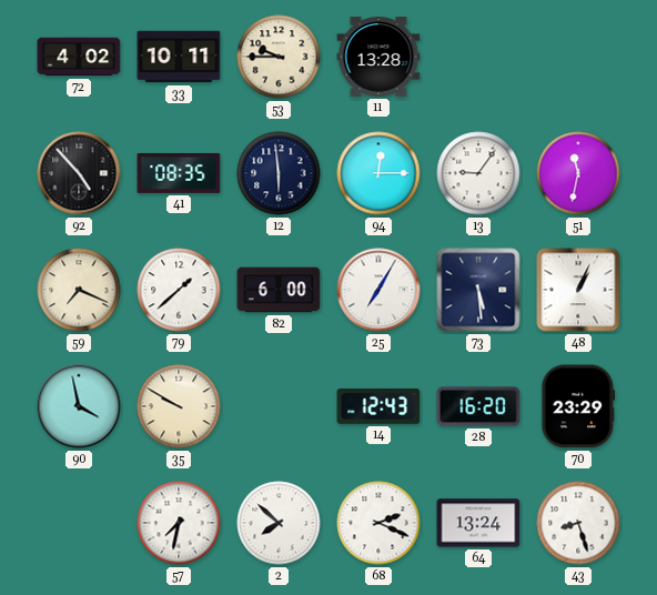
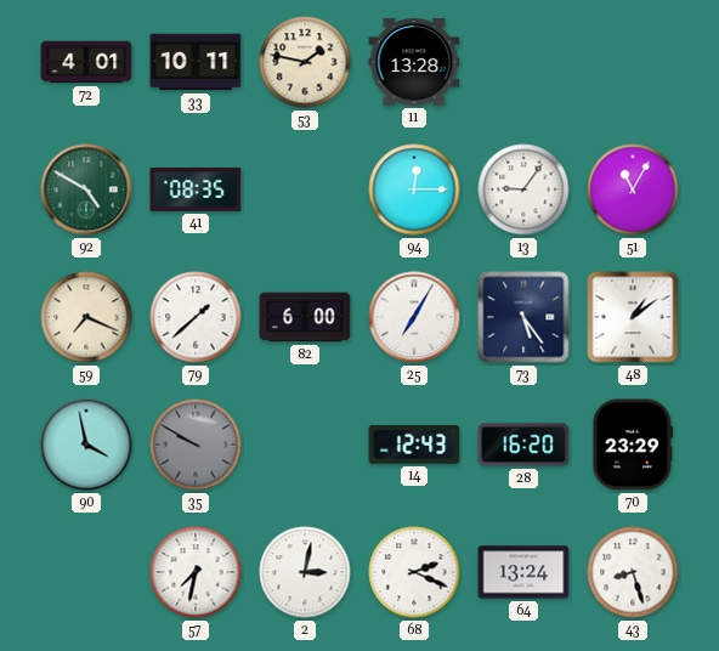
72: 4:02 -> 4:01 (86, 62)
53: 9:45 -> 1:47 (305, 62)
92: 4:53 -> 4:50 (86, 189)
92 dial: black -> green (86, 189)
12: 5:59 -> none (279, 173)
51: 11:32 -> 11:05 (633, 189)
73: 5:29 -> 5:24 (523, 317)
48: 1:04 -> 1:09 (633, 317)
35 dial: cream -> grey (196, 445)
2: 7:52 -> 3:02 (305, 572)
